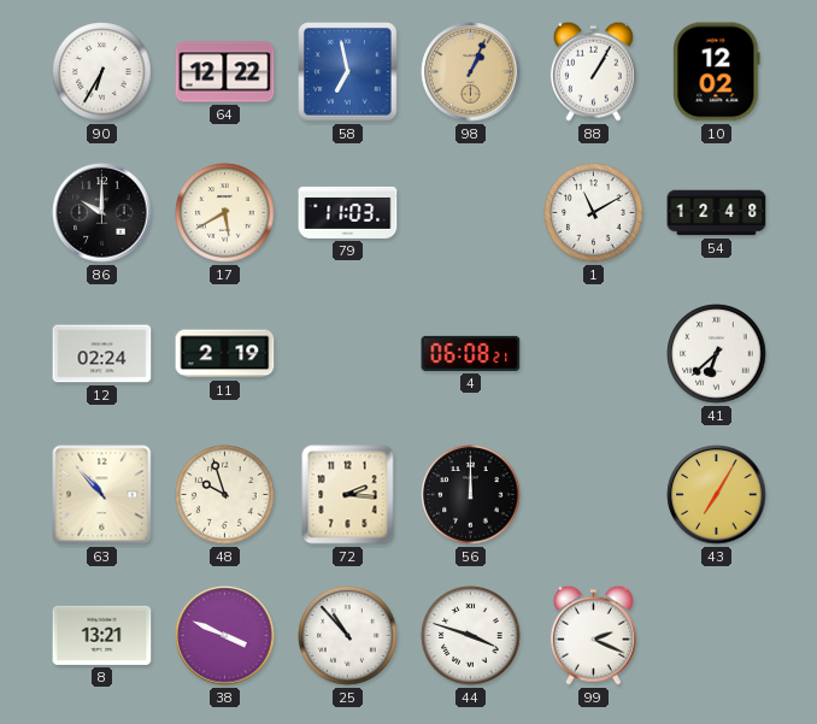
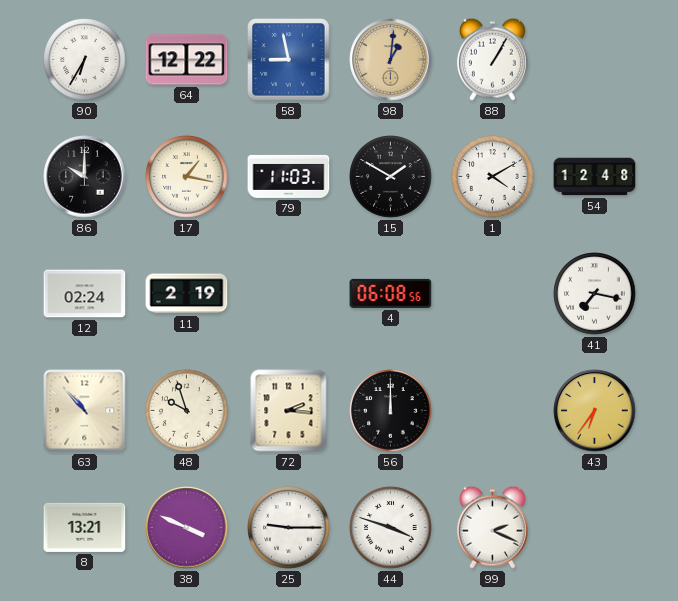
58: 6:58 -> 8:58 (289, 60)
98: 1:04 -> 1:01 (391, 60)
10: 12:02 -> none (717, 72)
17: 5:40 -> 1:17 (187, 177)
15: none -> 1:50 (391, 177)
1: 11:10 -> 4:10 (493, 177)
4: 06:08:21 -> 06:08:56 (391, 293)
41: 6:38 -> 7:17 (595, 294)
43: 7:05 -> 6:36 (595, 411)
25: 10:53 -> 9:15 (289, 528)
